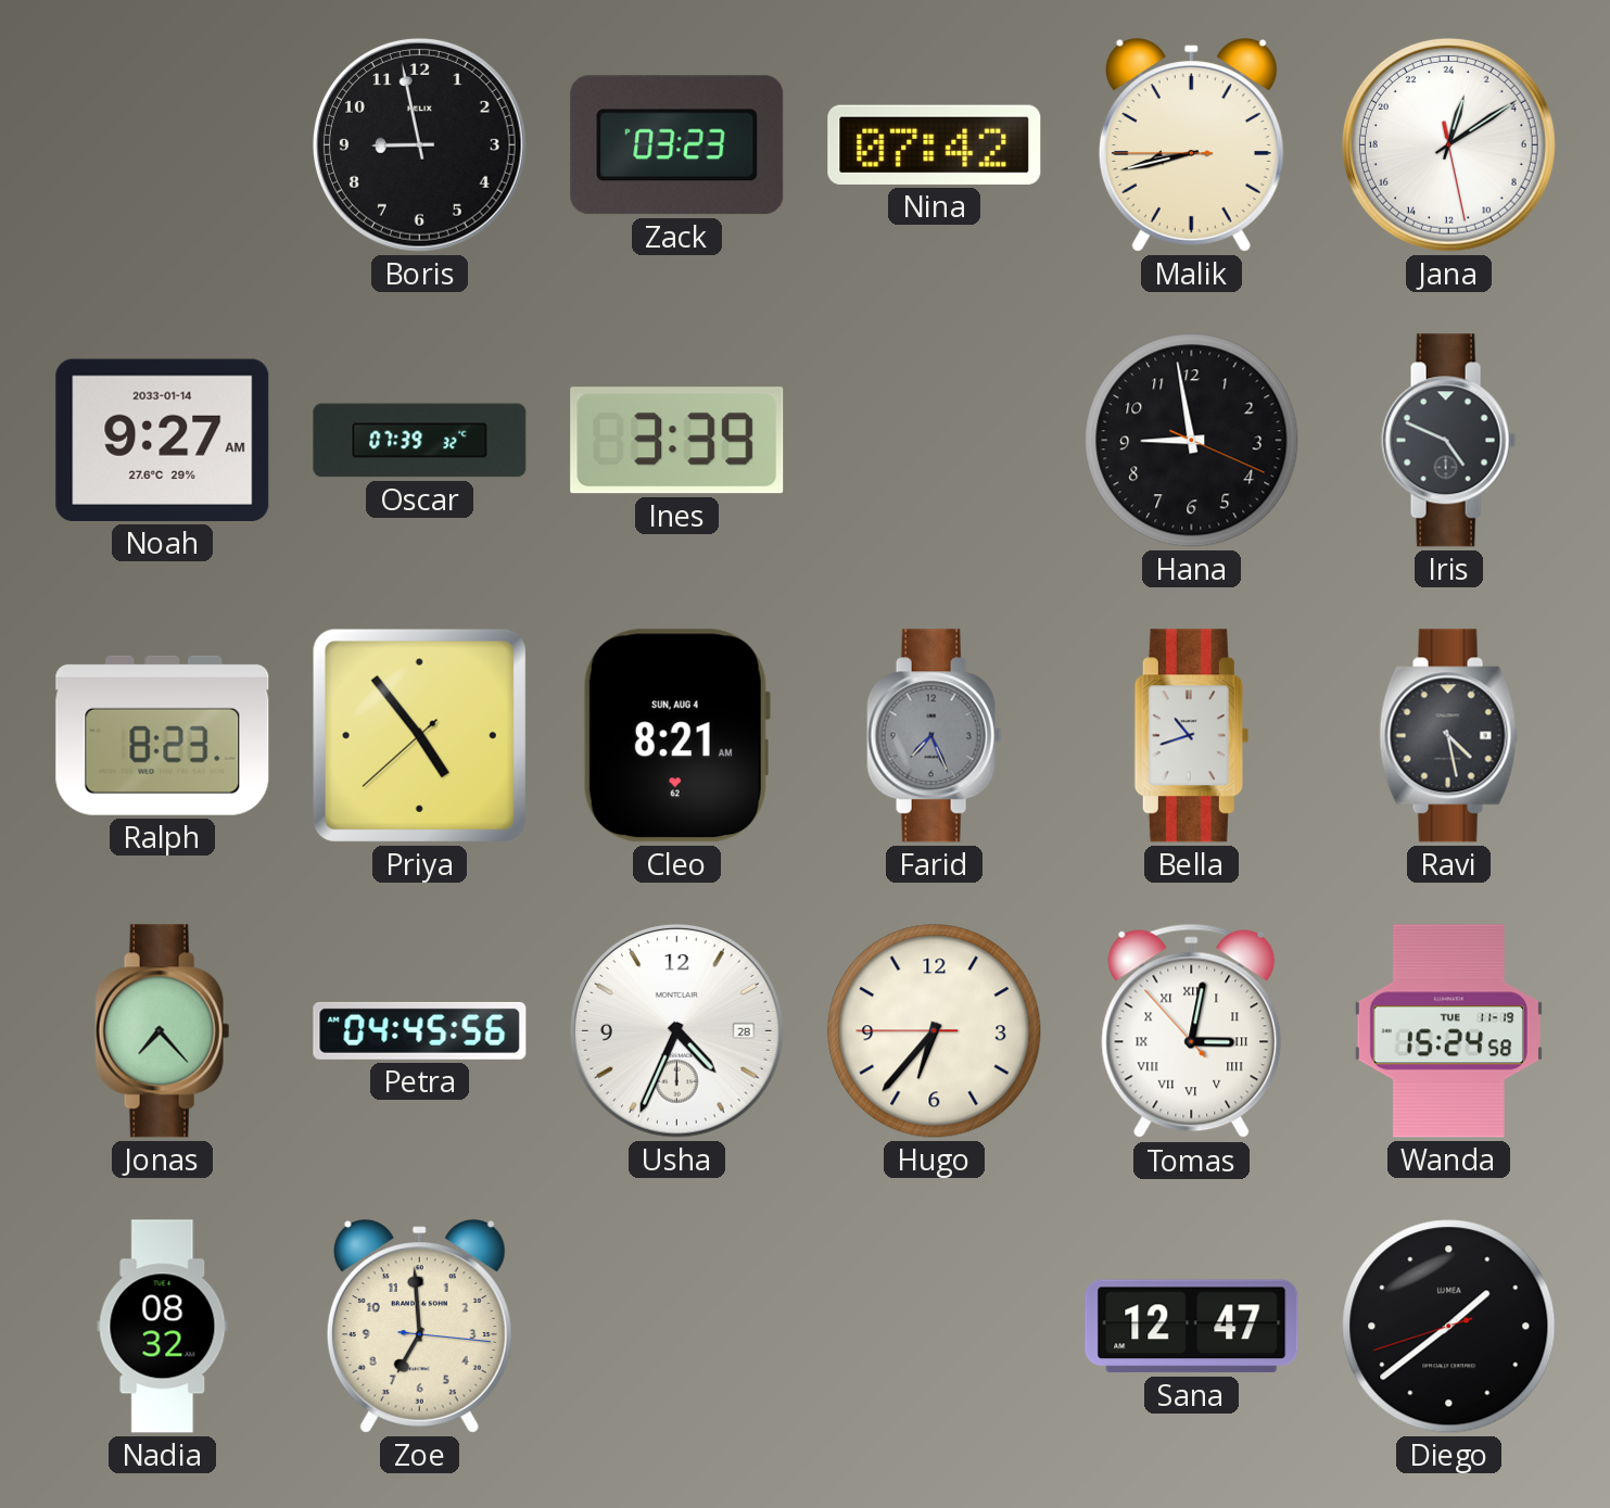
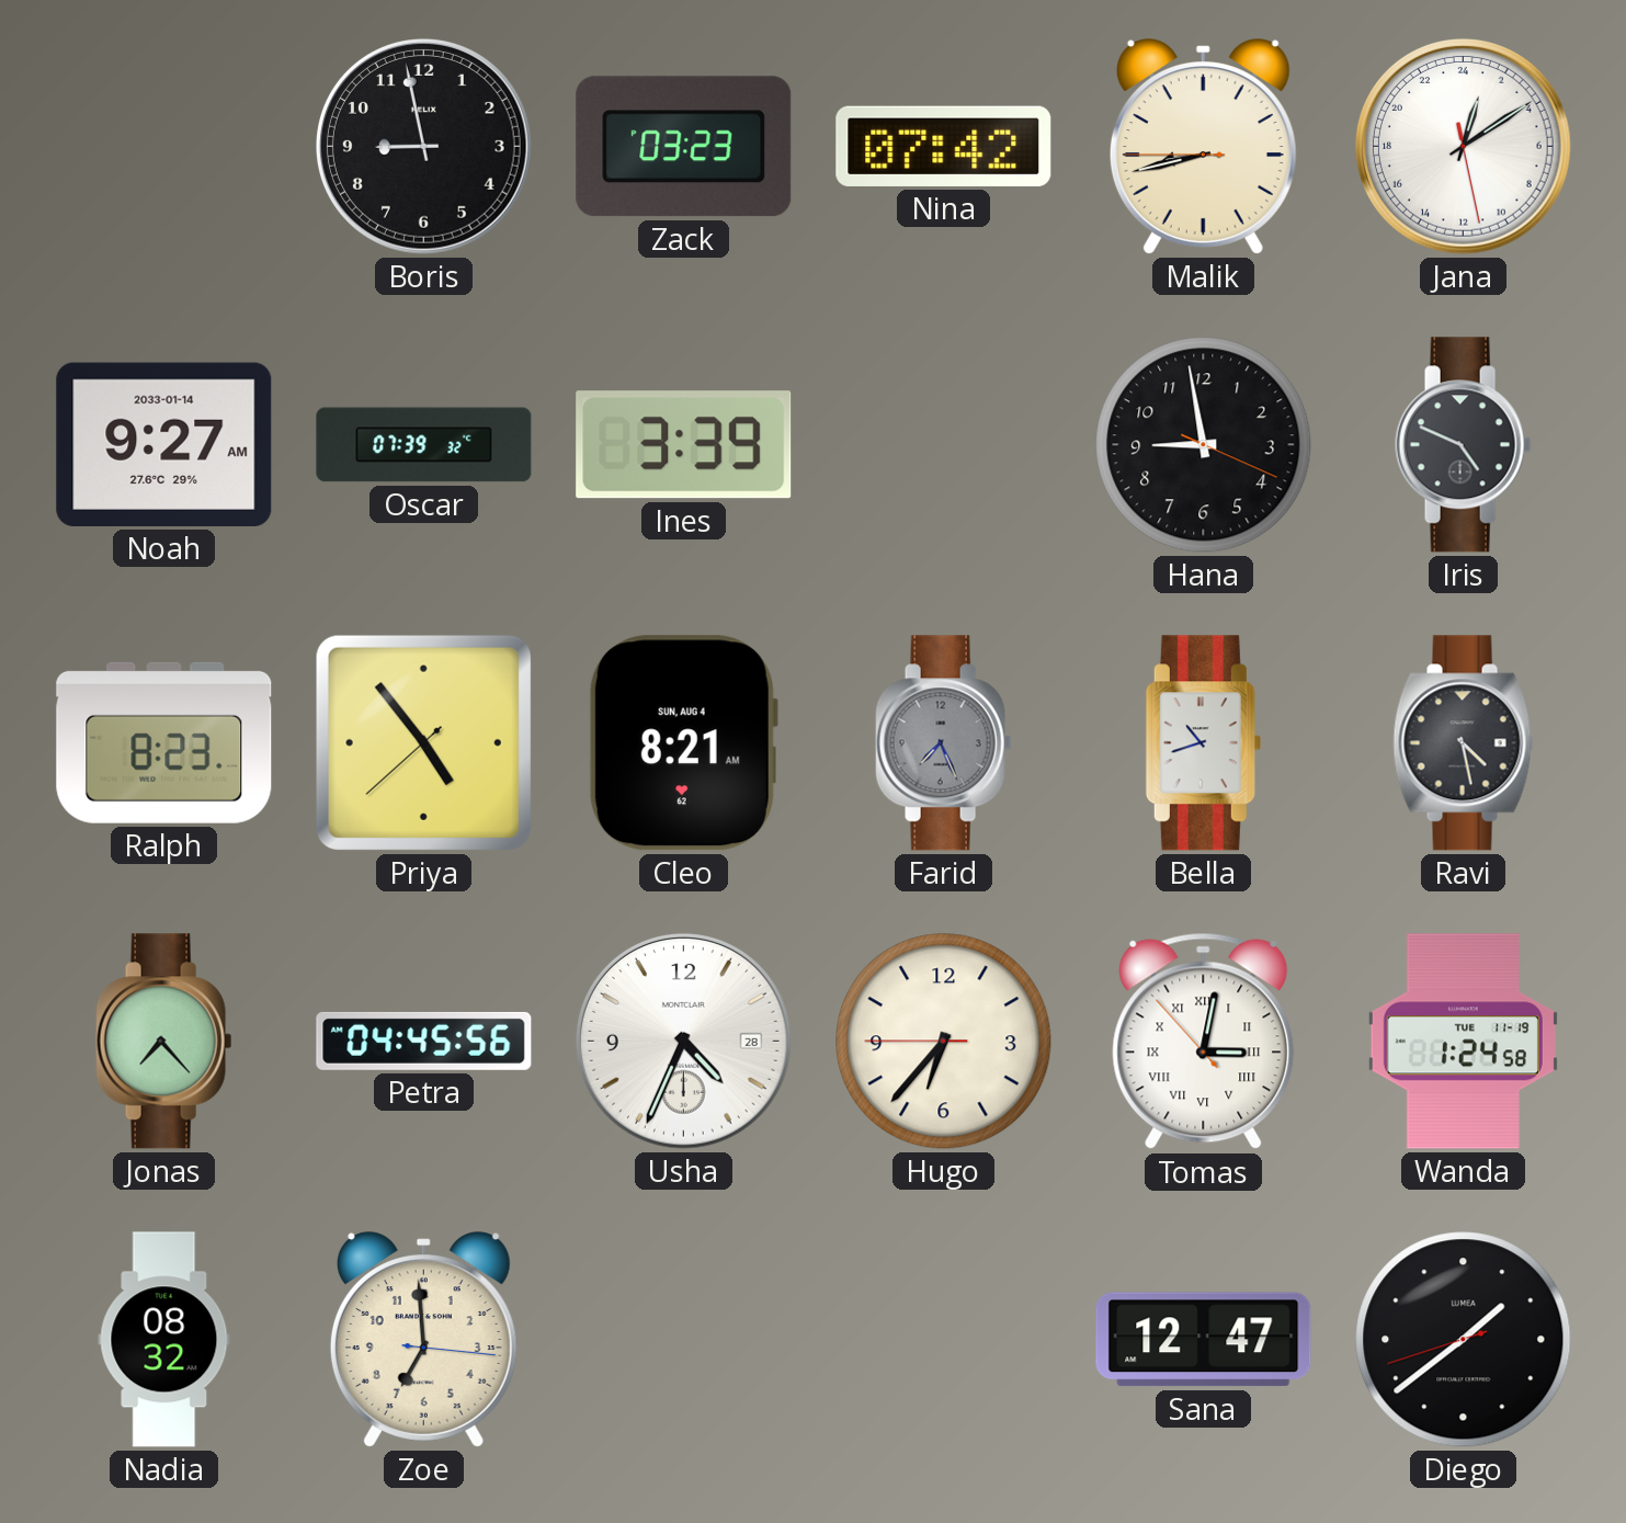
Wanda: 15:24 -> 1:24 (1463, 1042)
